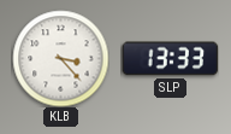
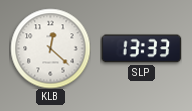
KLB: 3:23 -> 12:22 (50, 48)
